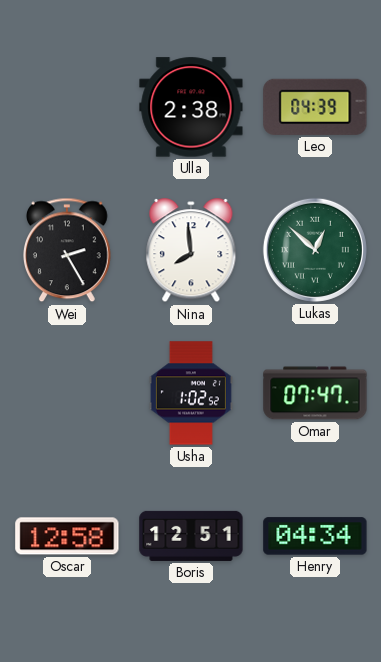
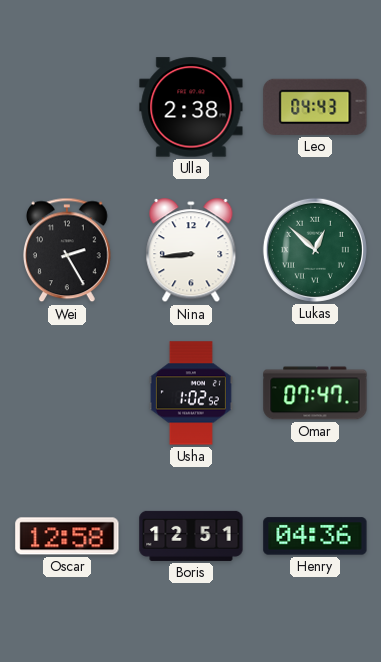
Leo: 04:39 -> 04:43 (315, 107)
Nina: 7:59 -> 8:44 (191, 251)
Henry: 04:34 -> 04:36 (315, 536)
